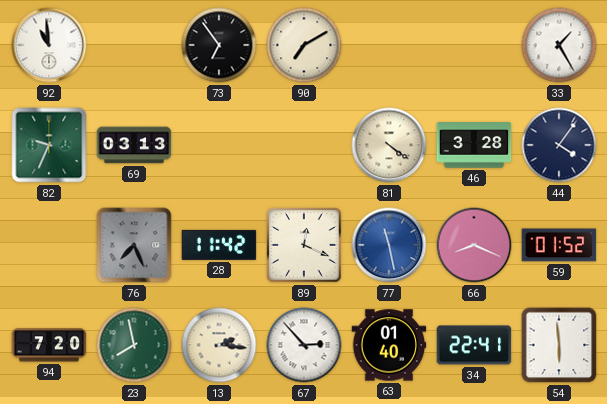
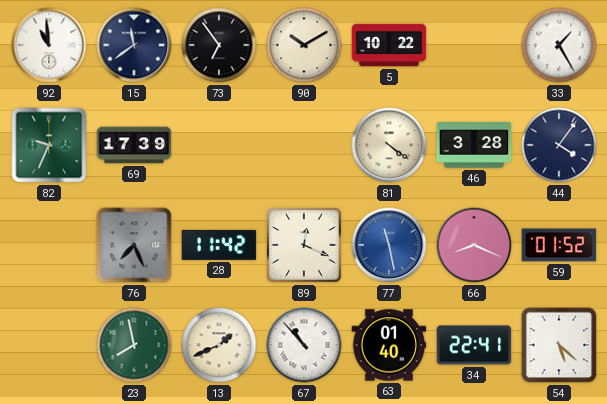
15: none -> 11:39 (134, 45)
90: 7:10 -> 10:10 (304, 45)
5: none -> 10:22 (389, 45)
69: 03:13 -> 17:39 (134, 145)
94: 7:20 -> none (49, 345)
13: 2:16 -> 1:41 (219, 345)
67: 2:53 -> 10:53 (304, 345)
54: 5:59 -> 5:22 (559, 345)
